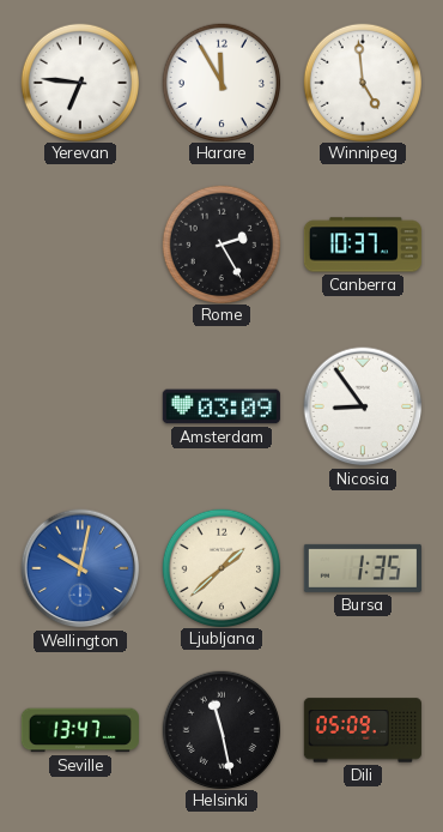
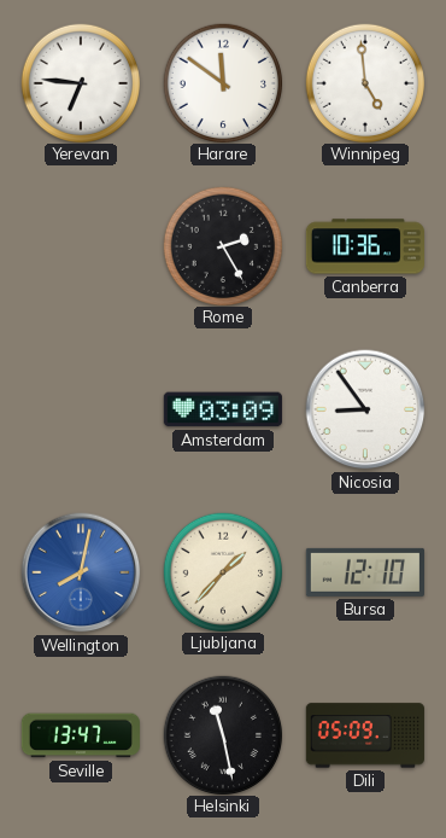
Harare: 11:55 -> 11:51 (222, 82)
Canberra: 10:37 -> 10:36 (365, 246)
Wellington: 10:02 -> 8:02 (81, 572)
Ljubljana: 1:38 -> 1:37 (222, 571)
Bursa: 1:35 -> 12:10 (365, 572)
